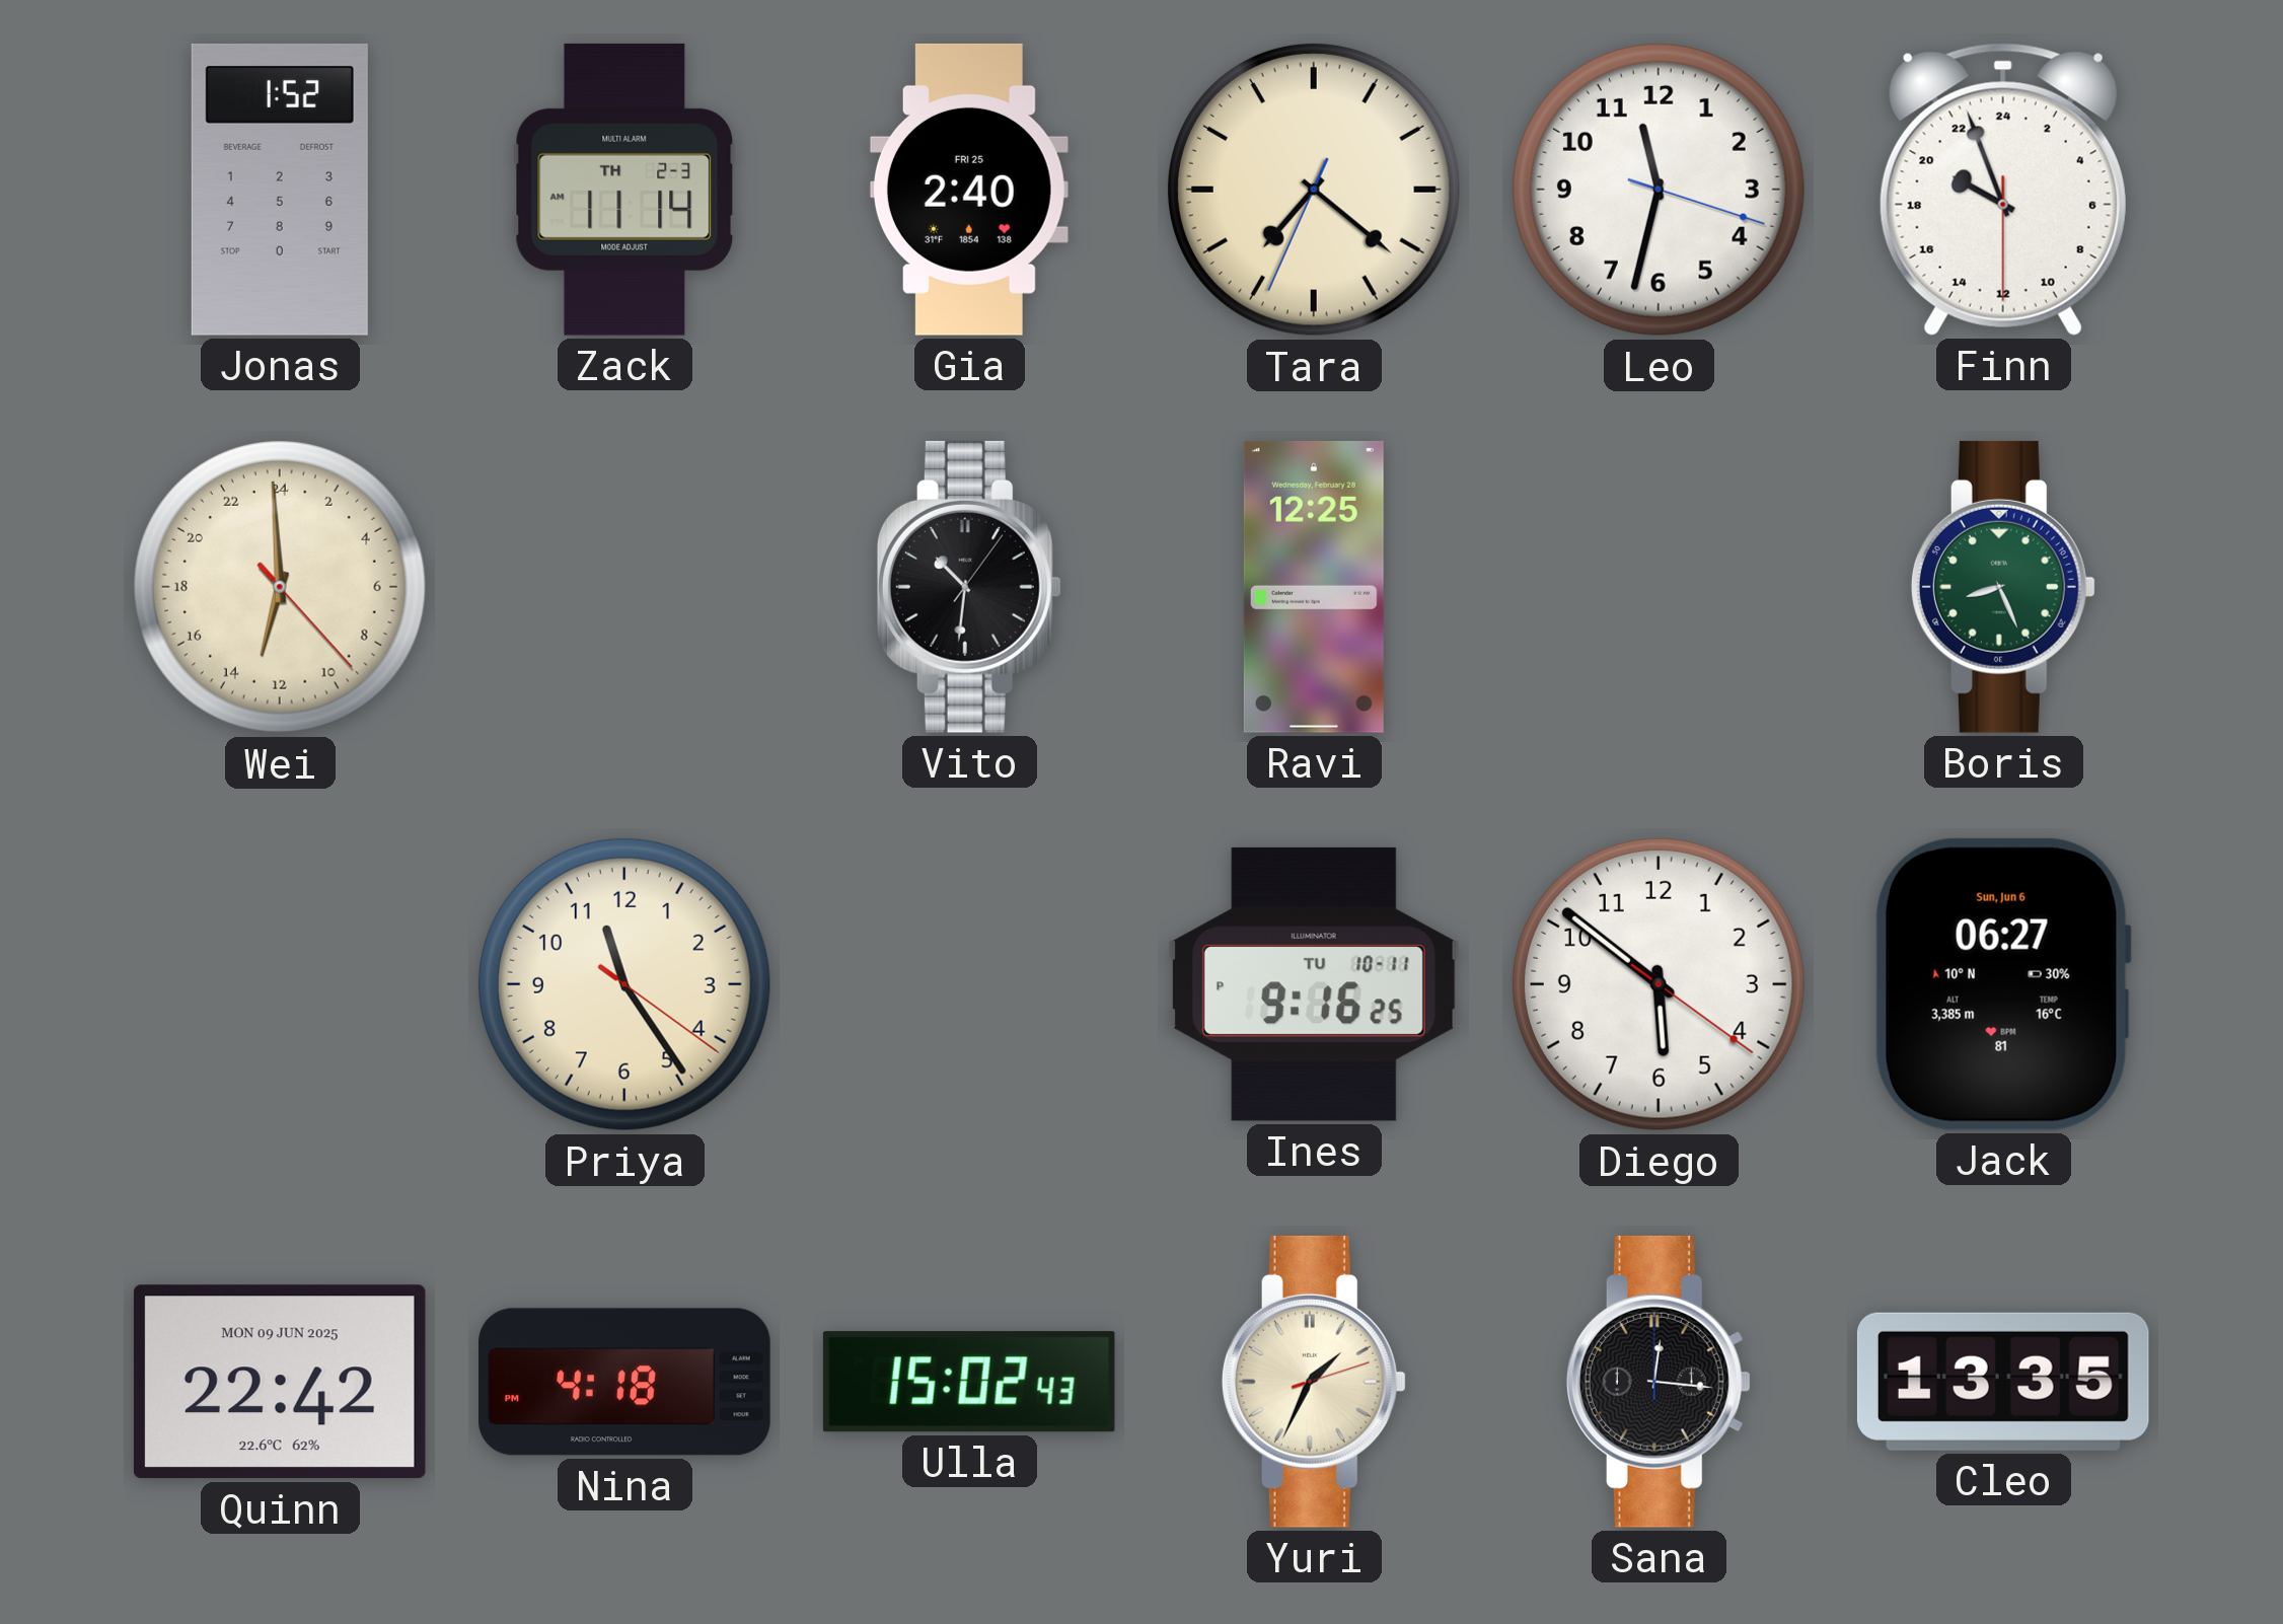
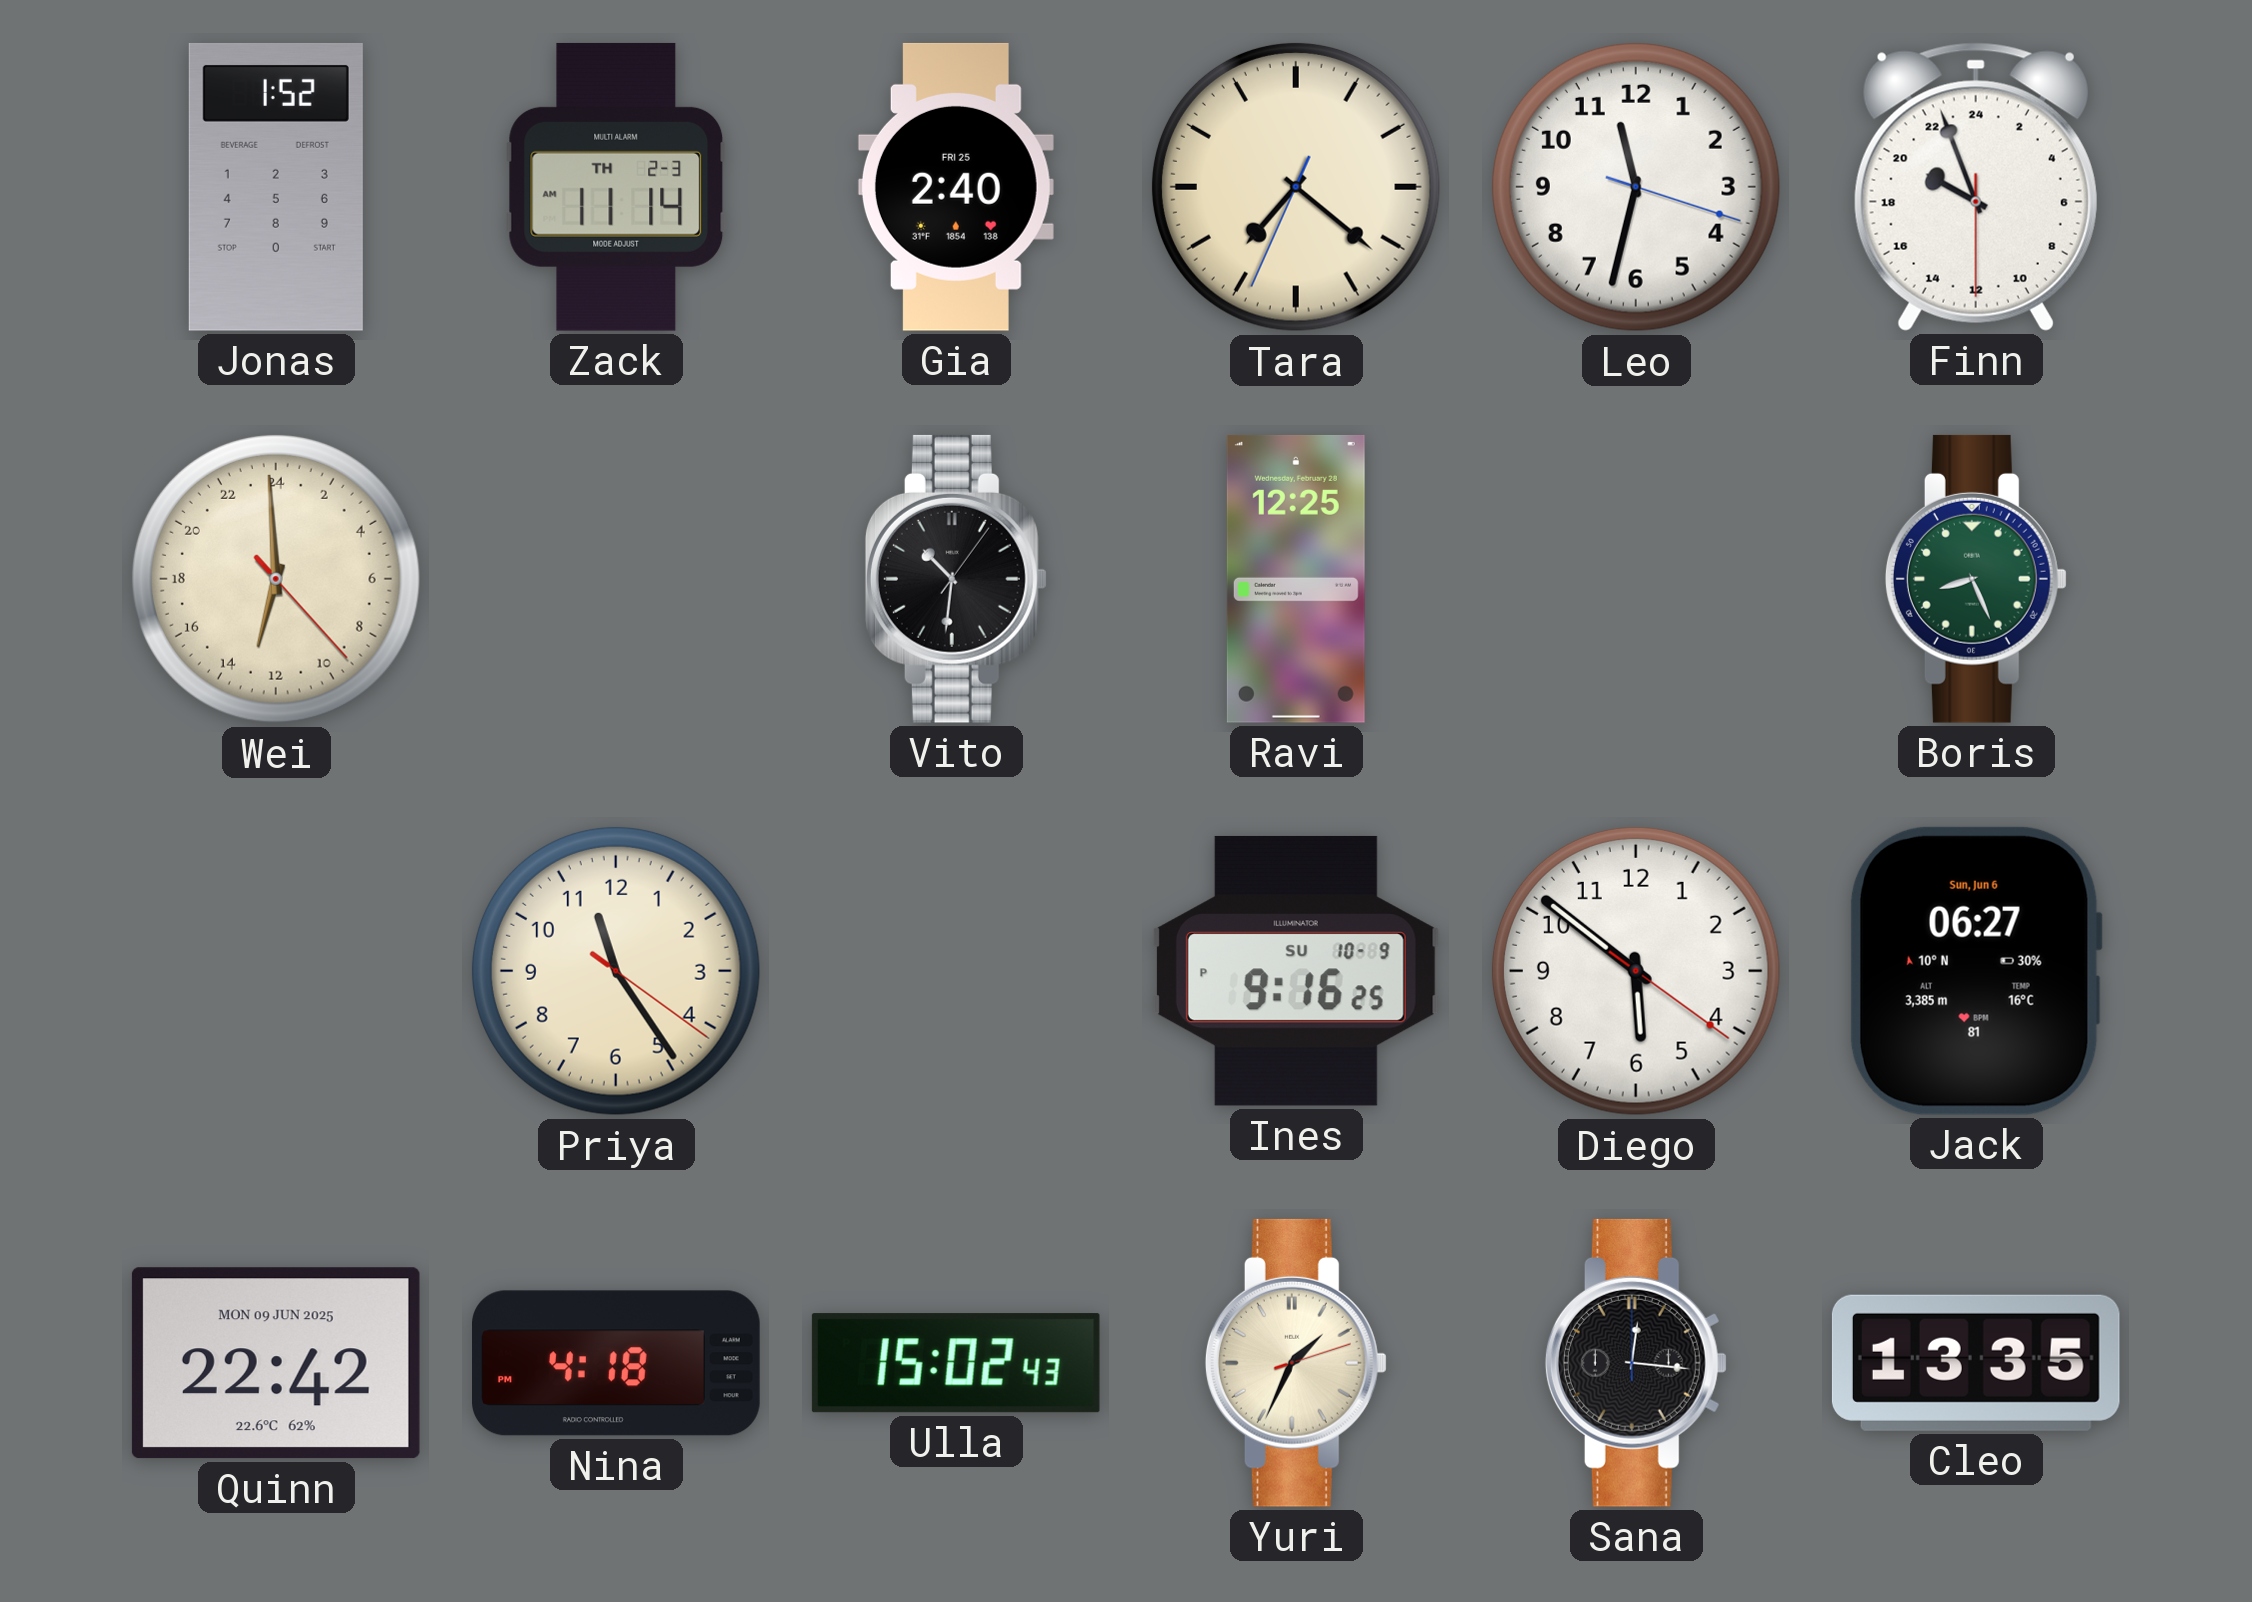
Ines date: TU 10-11 -> SU 10-9 (1296, 971)
